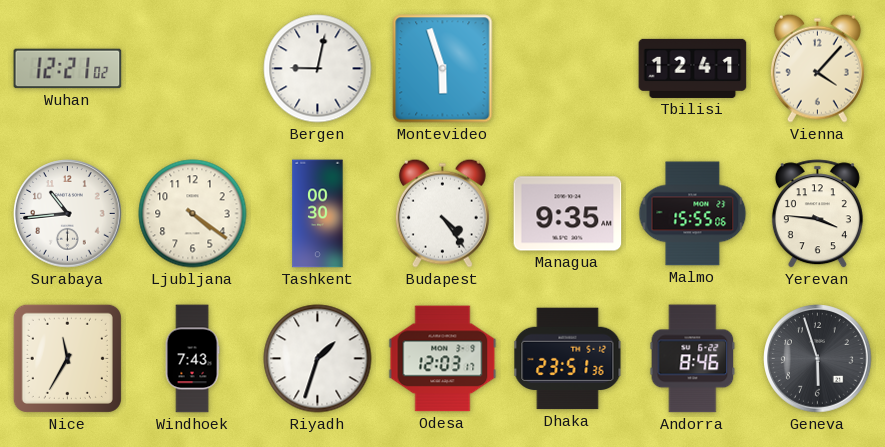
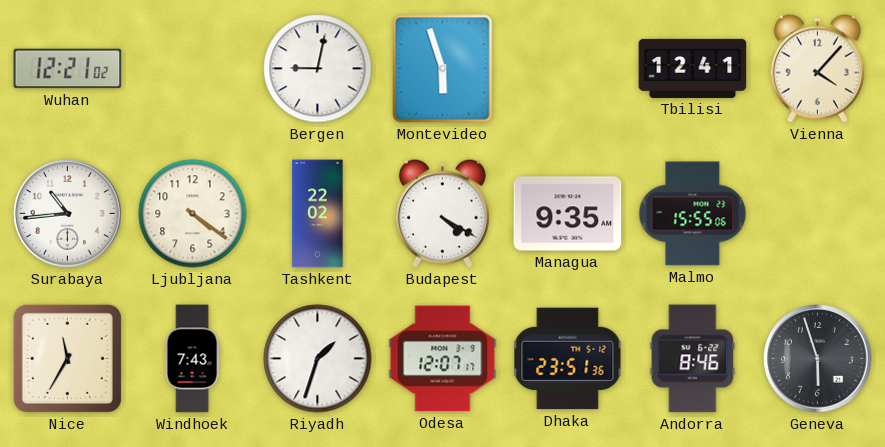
Tashkent: 00:30 -> 22:02 (318, 214)
Budapest: 4:24 -> 4:20 (442, 213)
Yerevan: 3:46 -> none (817, 214)
Odesa: 12:03 -> 12:07 (443, 359)
